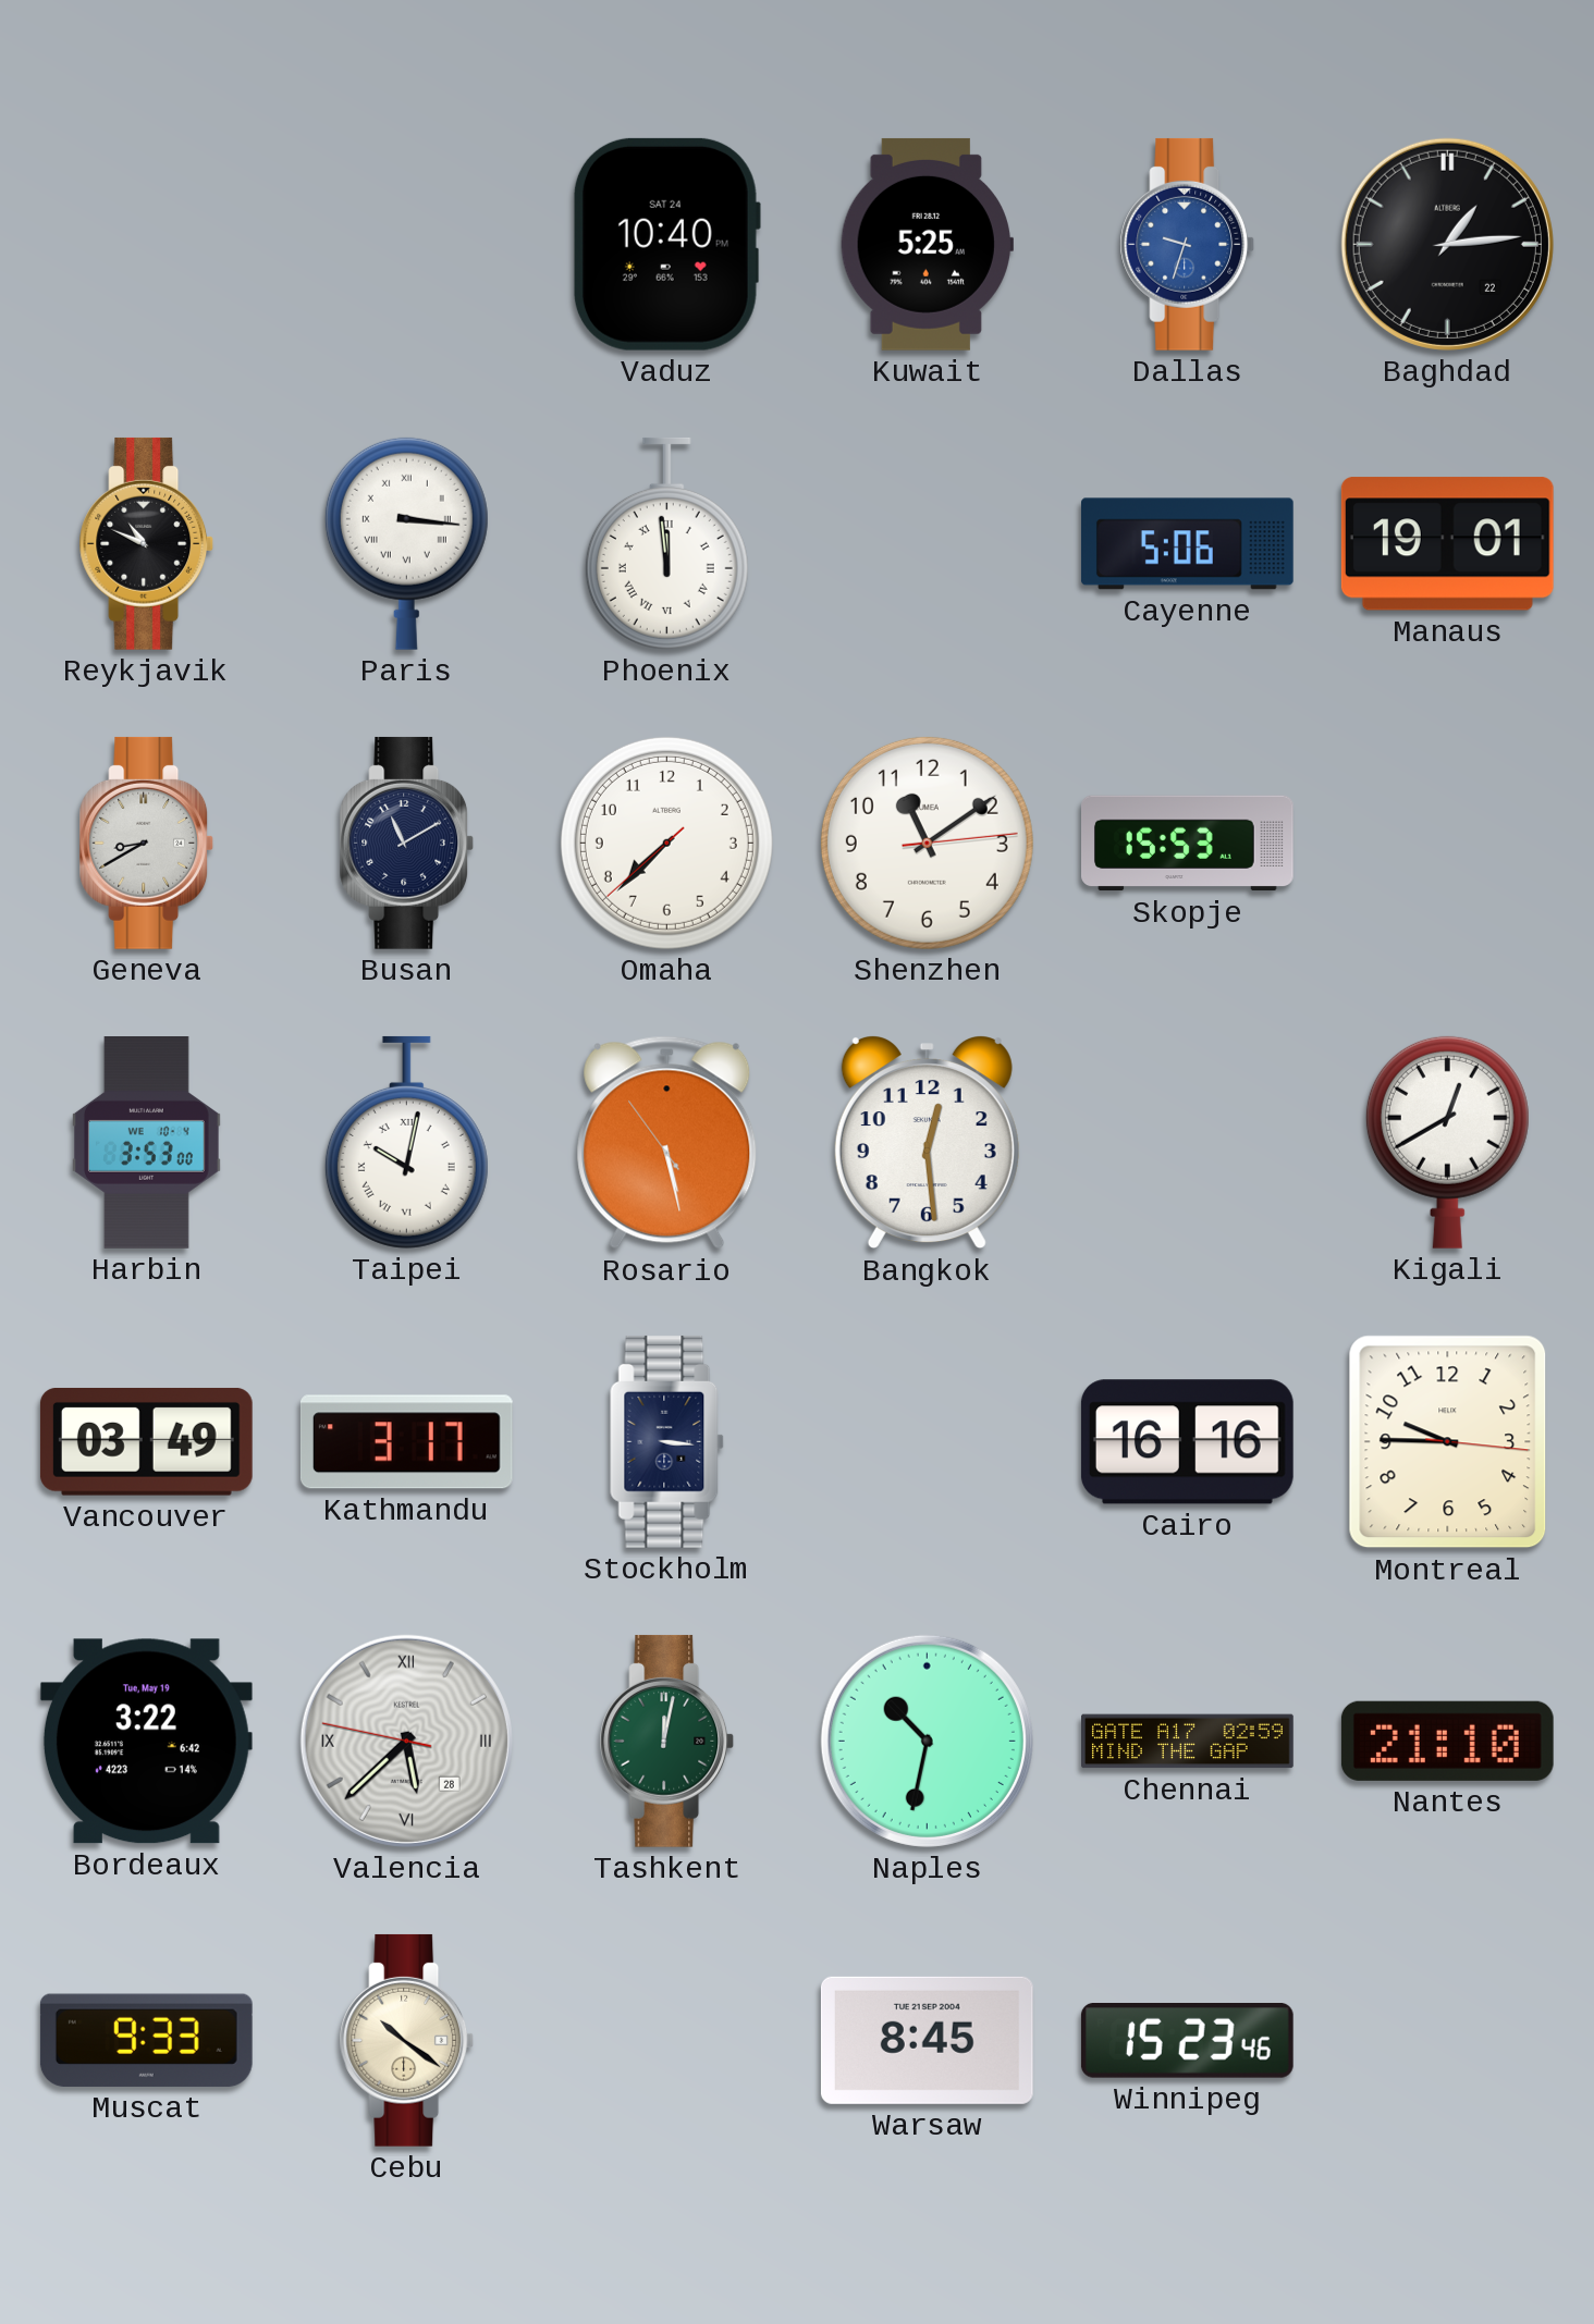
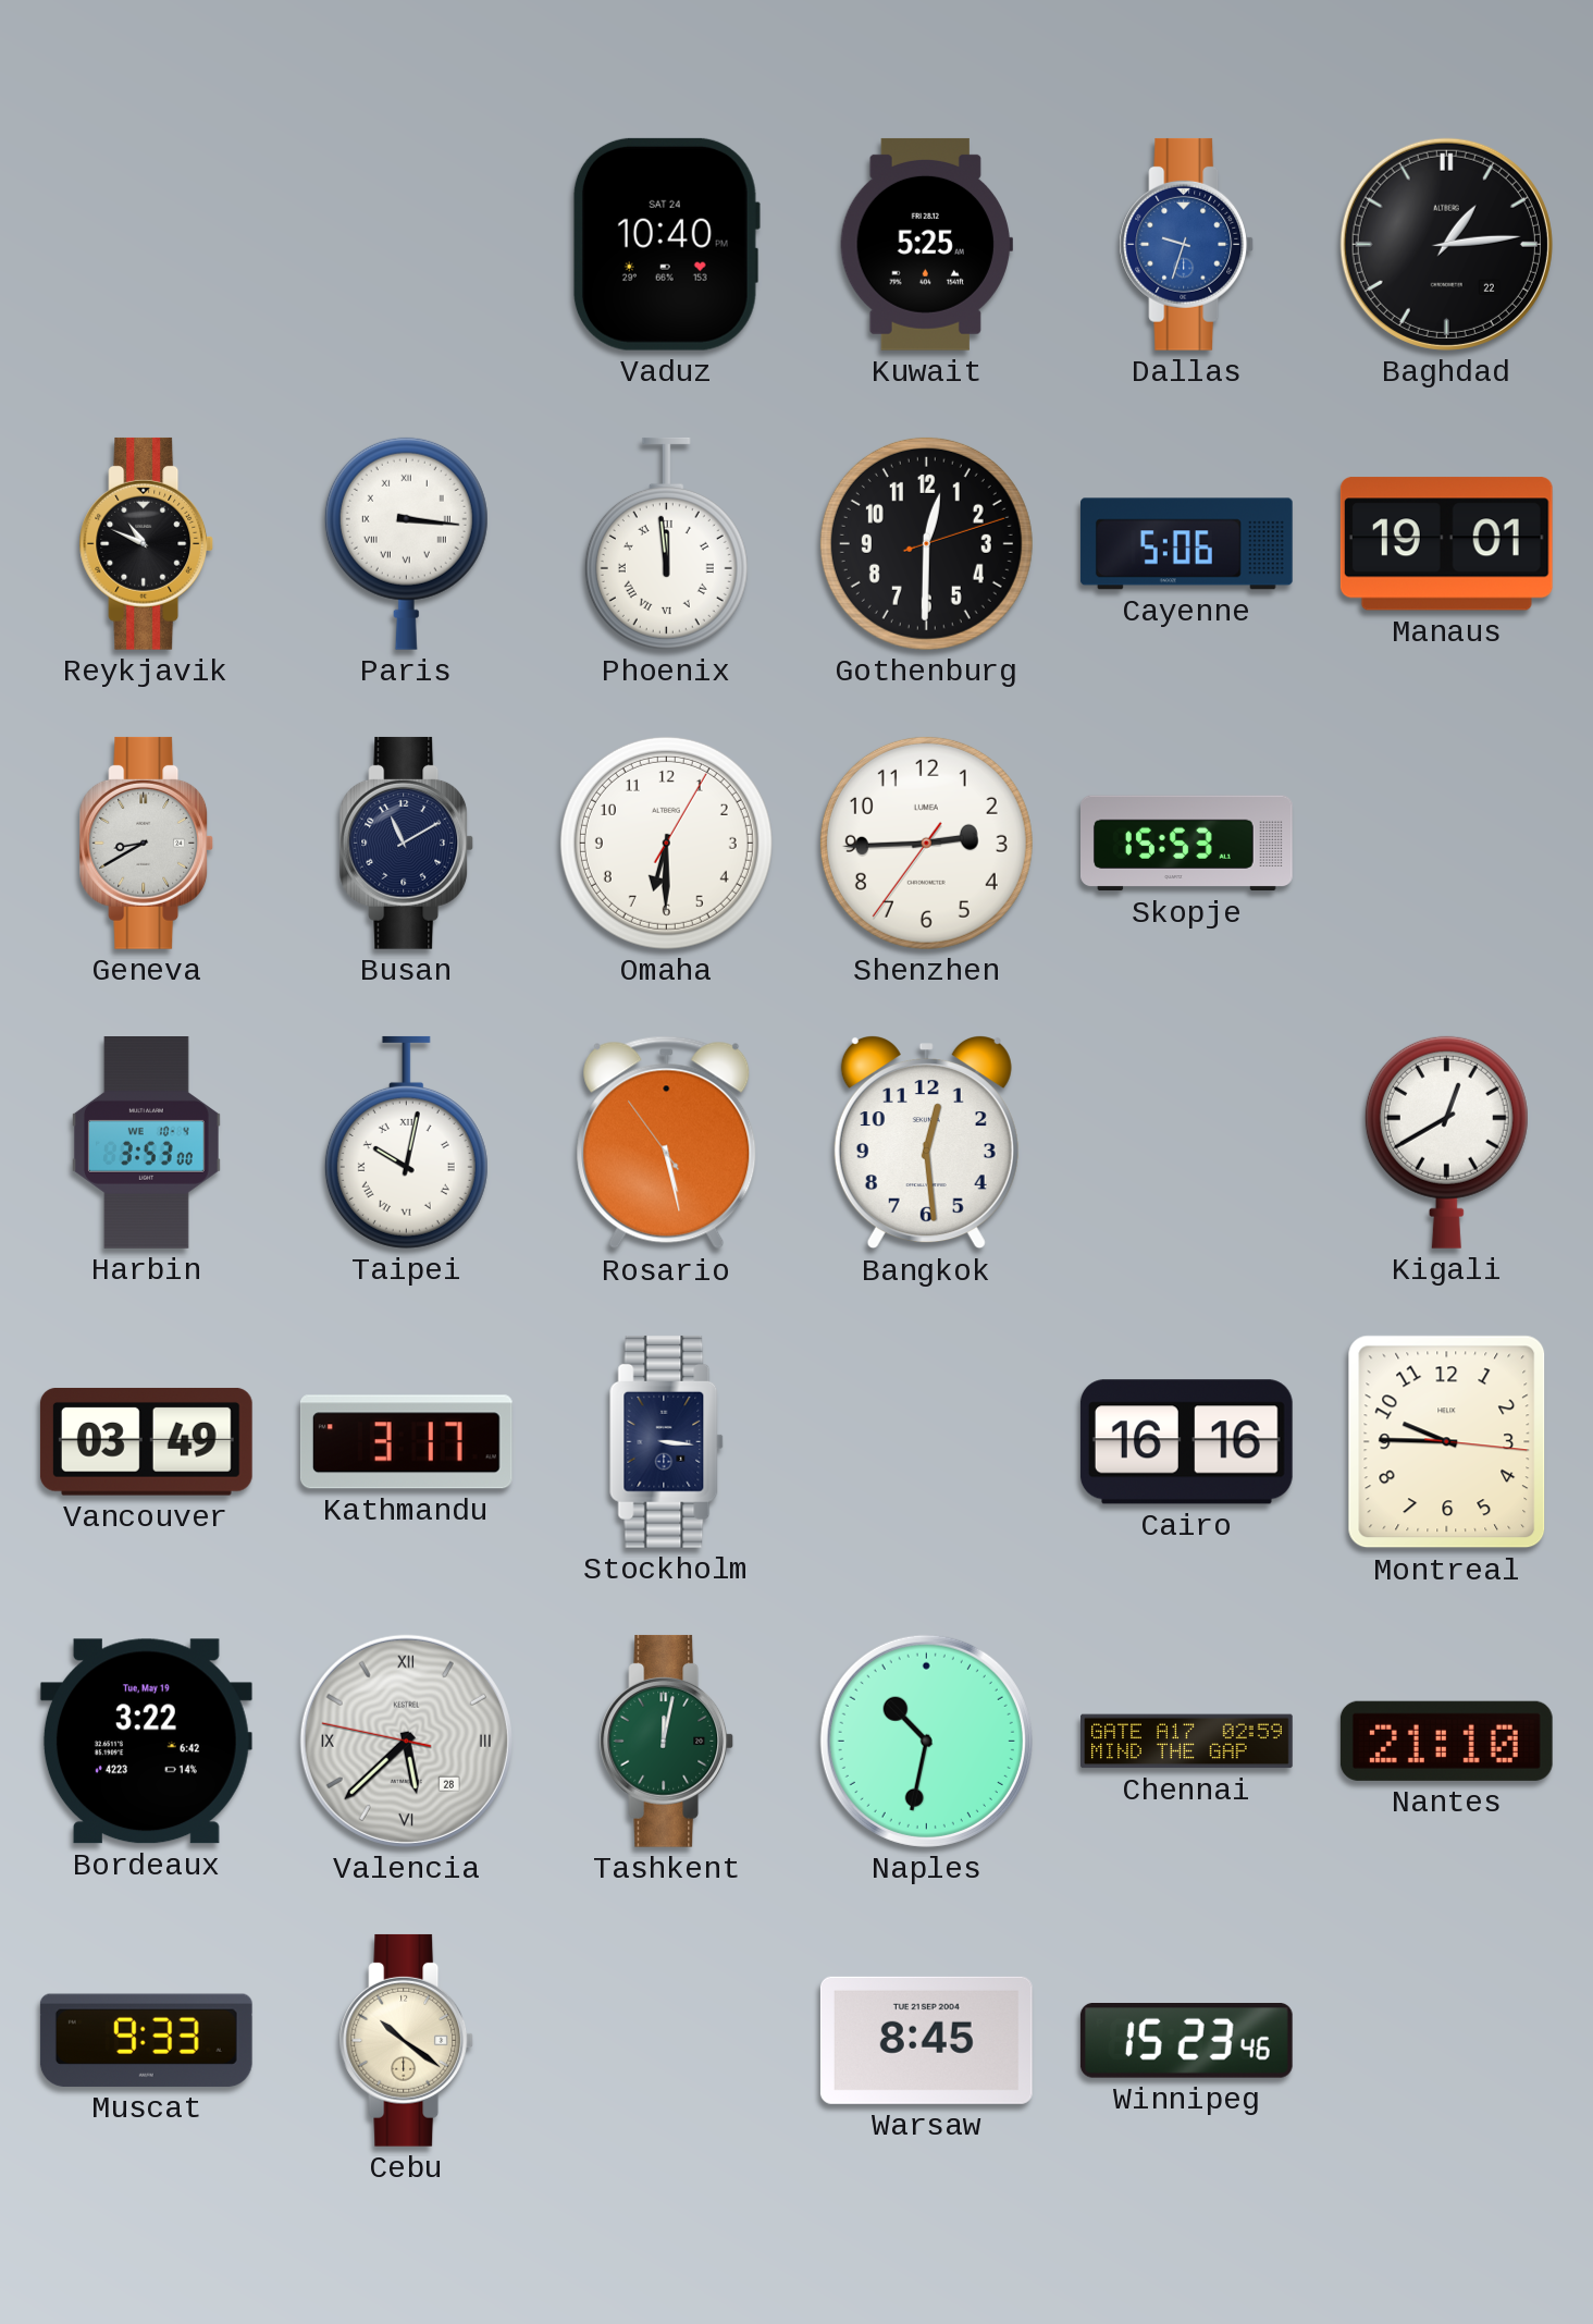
Gothenburg: none -> 12:30 (926, 543)
Omaha: 7:37 -> 6:30 (666, 843)
Shenzhen: 11:09 -> 2:44 (926, 843)
